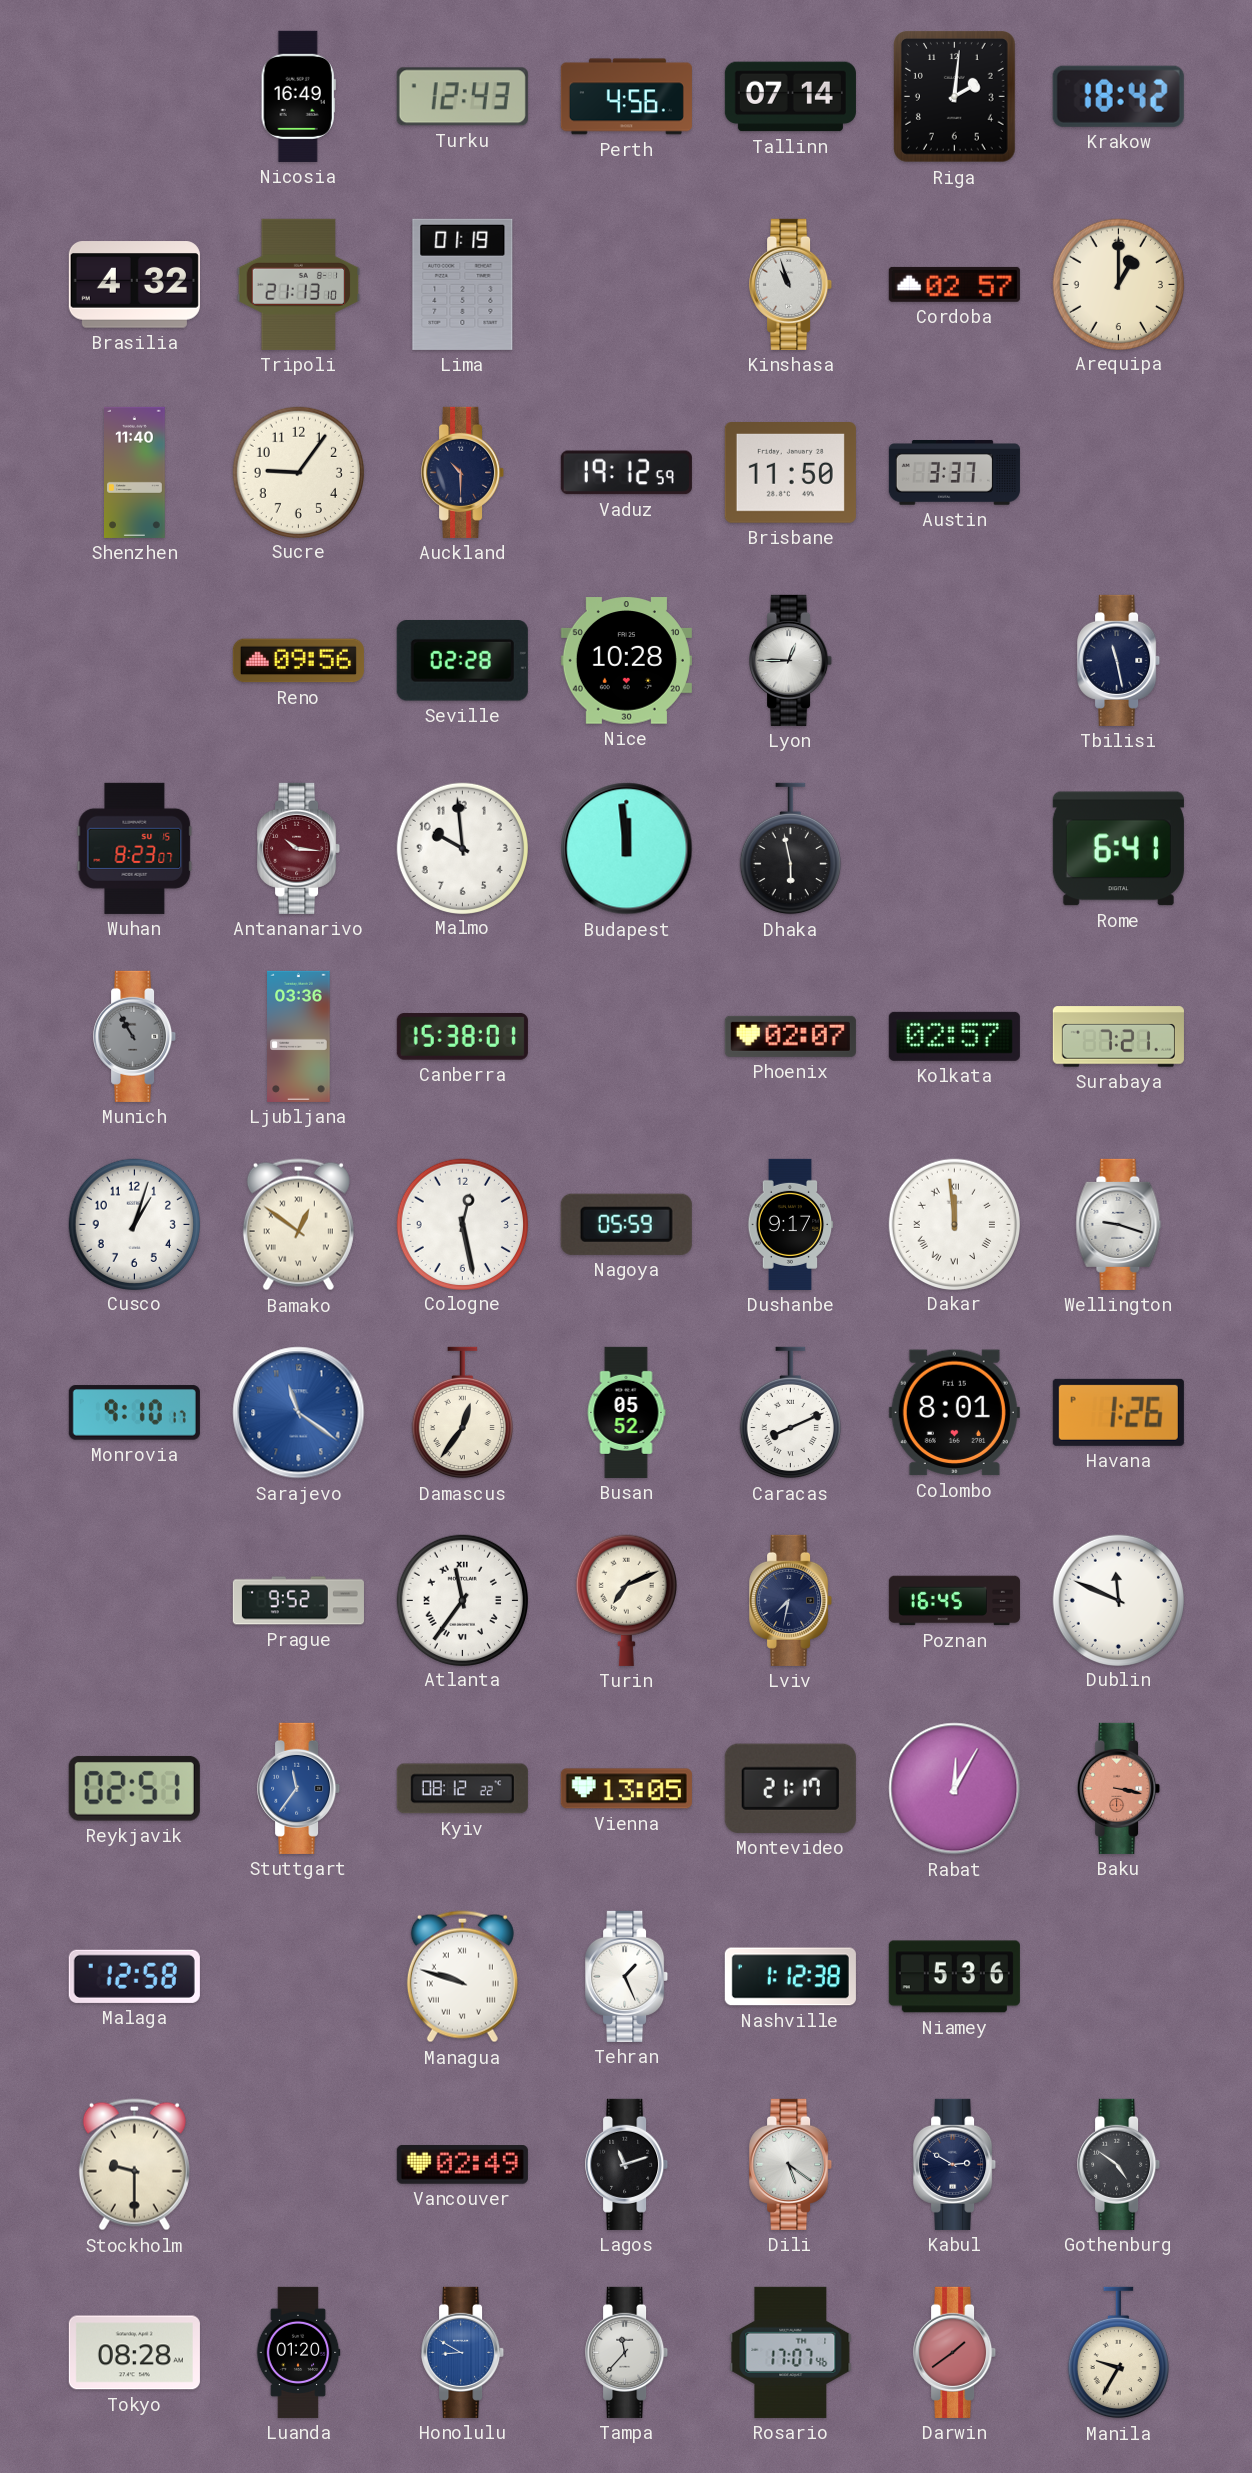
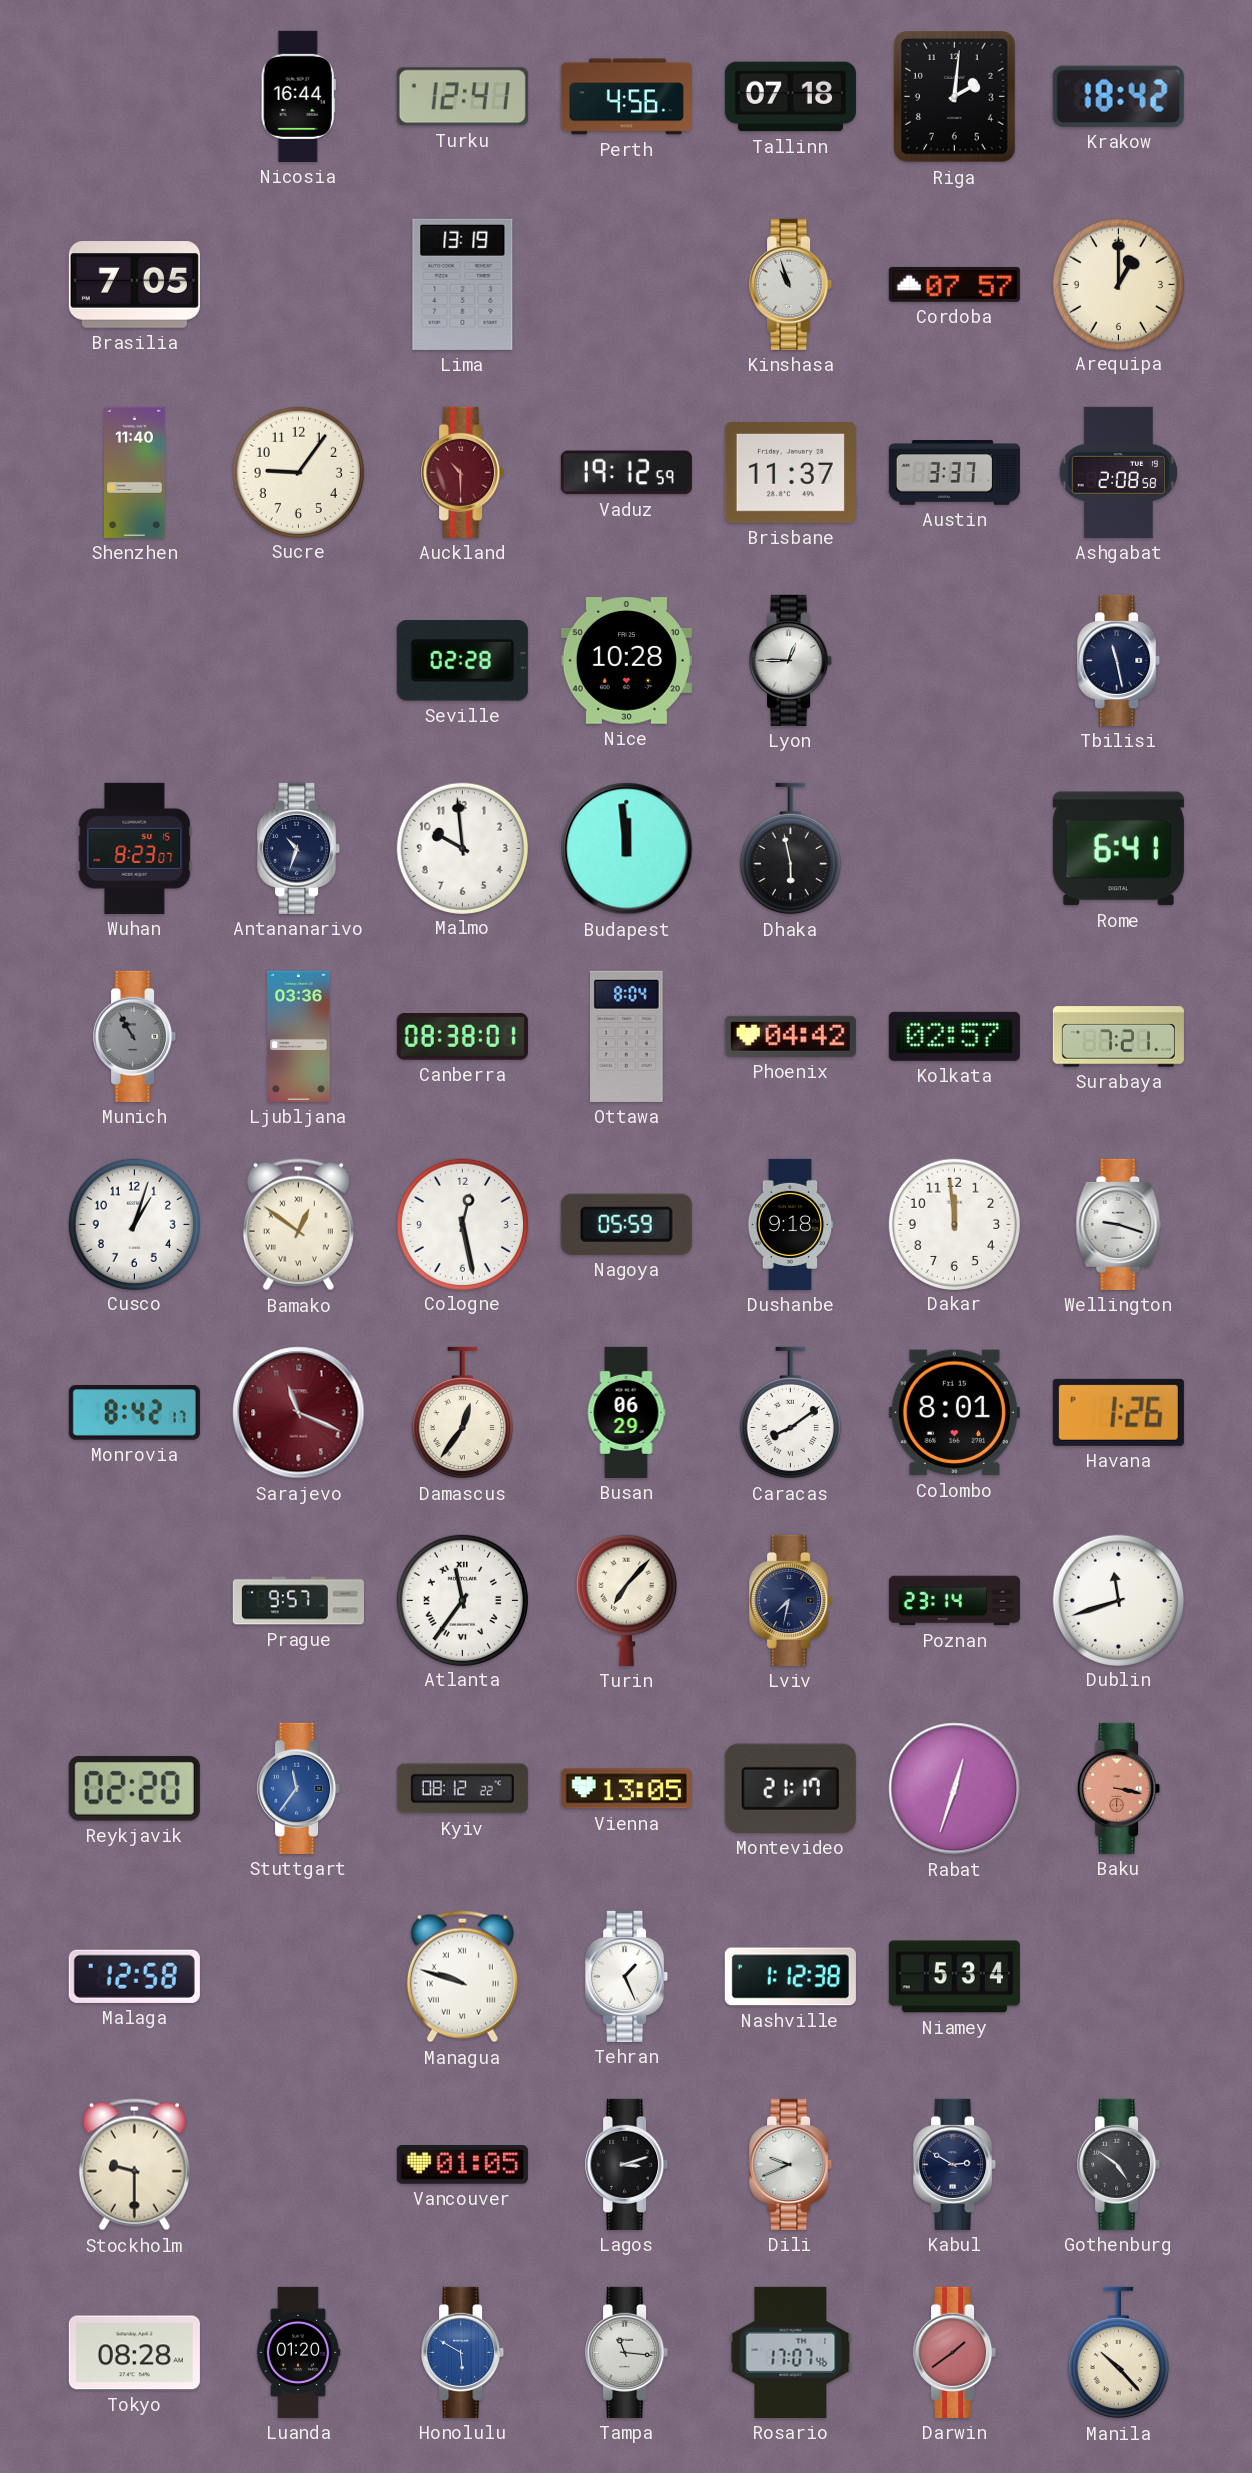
Nicosia: 16:49 -> 16:44 (298, 96)
Turku: 12:43 -> 12:41 (462, 97)
Tallinn: 07:14 -> 07:18 (790, 97)
Brasilia: 4:32 -> 7:05 (134, 285)
Tripoli: 21:13 -> none (299, 284)
Lima: 01:19 -> 13:19 (463, 284)
Cordoba: 02:57 -> 07:57 (954, 284)
Auckland dial: navy -> burgundy (463, 472)
Brisbane: 11:50 -> 11:37 (790, 473)
Ashgabat: none -> 2:08 (1118, 472)
Reno: 09:56 -> none (298, 661)
Antananarivo: 10:16 -> 10:33 (299, 848)
Antananarivo dial: burgundy -> navy (299, 848)
Canberra: 15:38 -> 08:38 (462, 1037)
Ottawa: none -> 8:04 (627, 1036)
Phoenix: 02:07 -> 04:42 (790, 1036)
Dushanbe: 9:17 -> 9:18 (790, 1224)
Dakar numerals: Roman -> Arabic (954, 1224)
Monrovia: 9:10 -> 8:42 (134, 1413)
Sarajevo: 11:21 -> 11:19 (299, 1413)
Sarajevo dial: blue -> burgundy (299, 1413)
Busan: 05:52 -> 06:29 (626, 1412)
Caracas: 8:11 -> 8:09 (790, 1413)
Prague: 9:52 -> 9:57 (298, 1601)
Turin: 7:11 -> 7:07 (626, 1600)
Poznan: 16:45 -> 23:14 (954, 1601)
Dublin: 11:49 -> 11:42 (1118, 1600)
Reykjavik: 02:51 -> 02:20 (134, 1788)
Rabat: 12:05 -> 12:33 (955, 1789)
Niamey: 5:36 -> 5:34 (954, 1977)
Vancouver: 02:49 -> 01:05 (462, 2165)
Lagos: 11:12 -> 3:12 (627, 2164)
Dili: 5:21 -> 9:41 (791, 2164)
Honolulu: 8:50 -> 5:50 (463, 2352)
Tampa: 11:37 -> 11:16 (627, 2352)
Manila: 9:35 -> 10:23 (1118, 2353)
